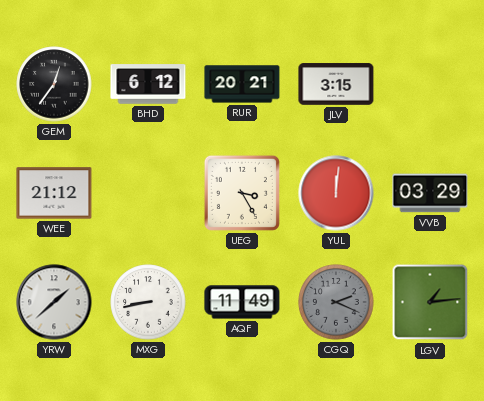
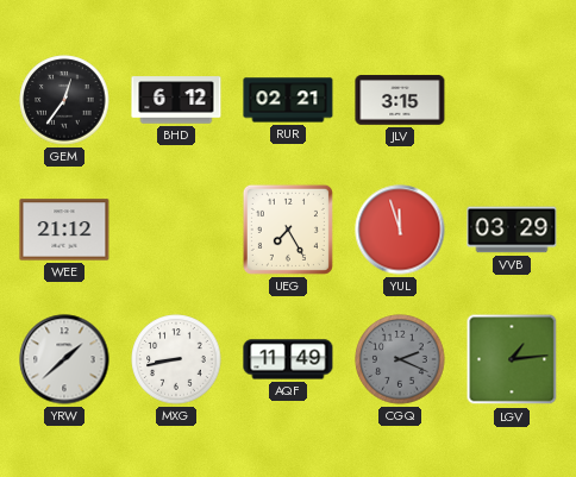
RUR: 20:21 -> 02:21 (288, 100)
UEG: 3:25 -> 7:25 (288, 230)
YUL: 12:01 -> 11:57 (400, 230)
